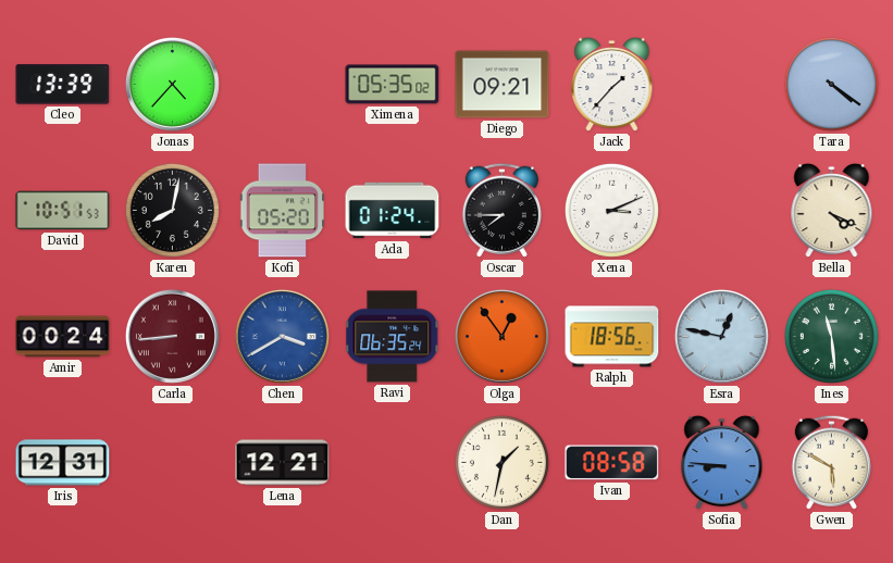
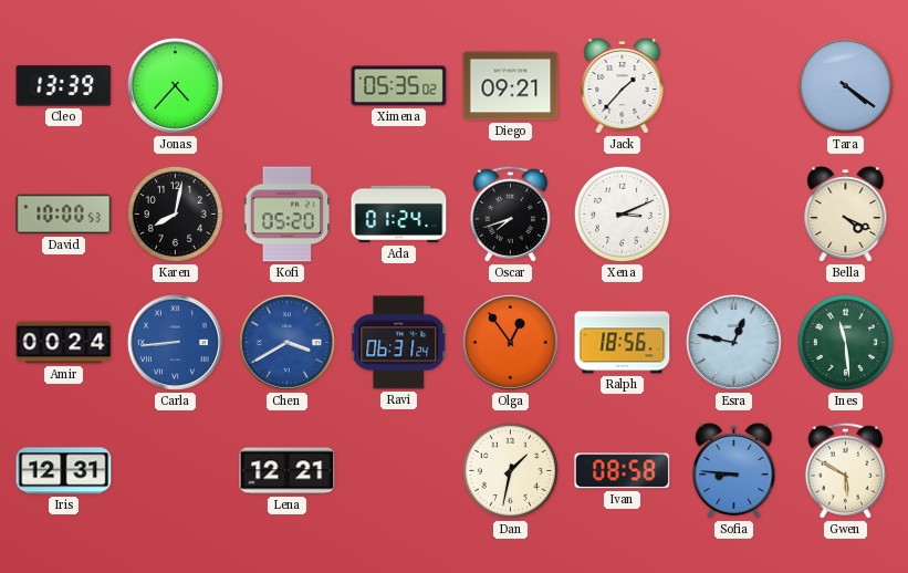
David: 10:51 -> 10:00 (64, 215)
Oscar: 7:45 -> 7:42 (510, 213)
Carla dial: burgundy -> blue (175, 342)
Ravi: 06:35 -> 06:31 (399, 343)
